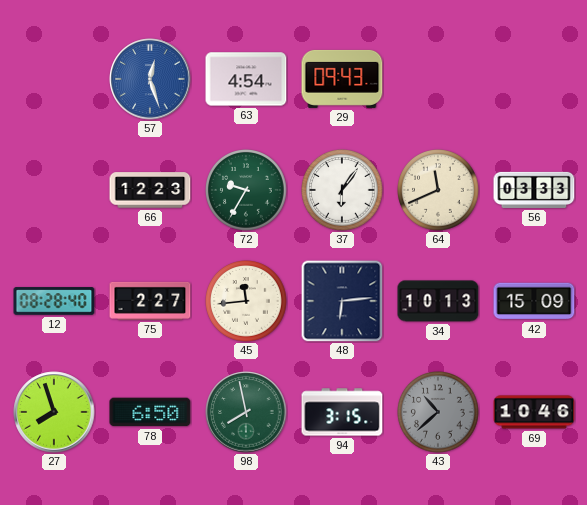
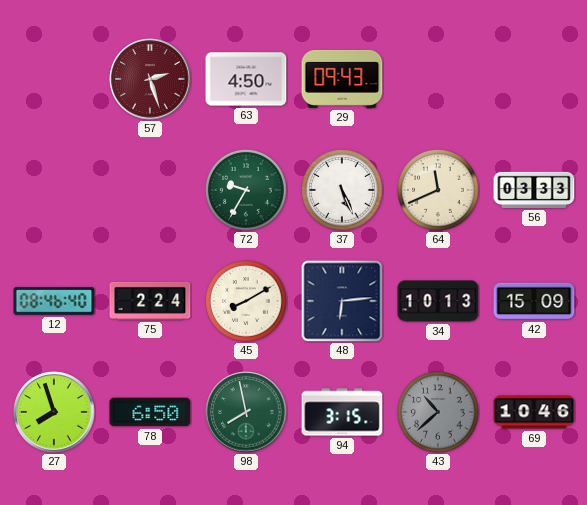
57: 12:27 -> 2:27 (150, 79)
57 dial: blue -> burgundy (150, 79)
63: 4:54 -> 4:50 (246, 79)
66: 12:23 -> none (150, 190)
37: 6:06 -> 5:26 (342, 190)
12: 08:28 -> 08:46 (54, 301)
75: 2:27 -> 2:24 (150, 301)
45: 11:44 -> 8:10 (246, 301)
